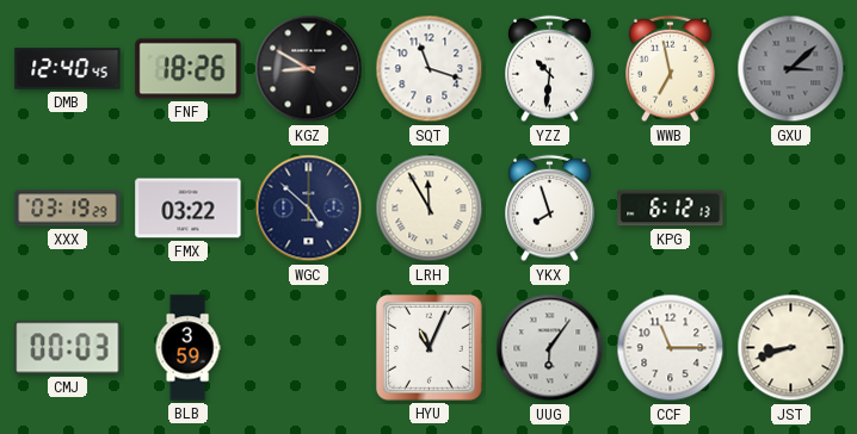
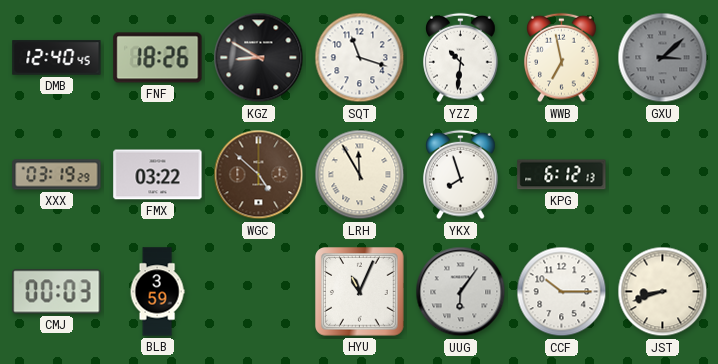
WGC dial: navy -> brown (259, 175)
CCF: 11:15 -> 10:15 (562, 292)
